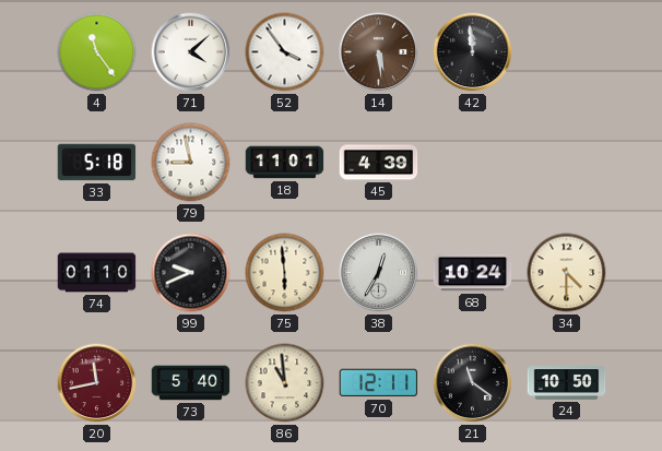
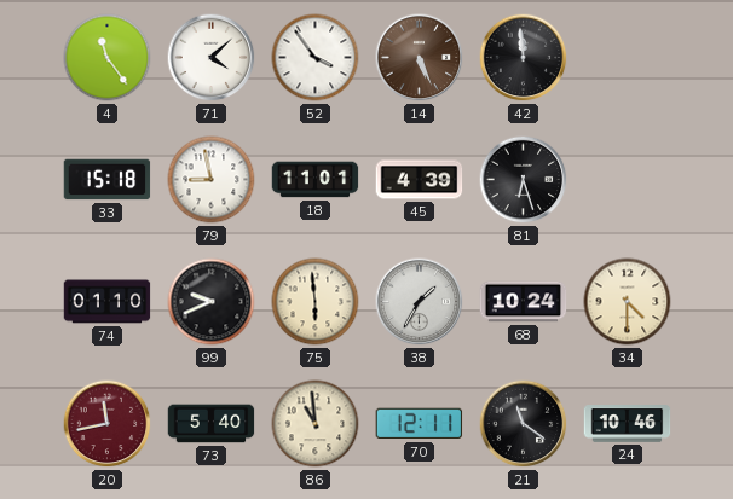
14: 5:29 -> 5:26 (420, 58)
33: 5:18 -> 15:18 (108, 180)
81: none -> 6:27 (524, 180)
38: 12:35 -> 1:35 (420, 302)
24: 10:50 -> 10:46 (628, 424)
